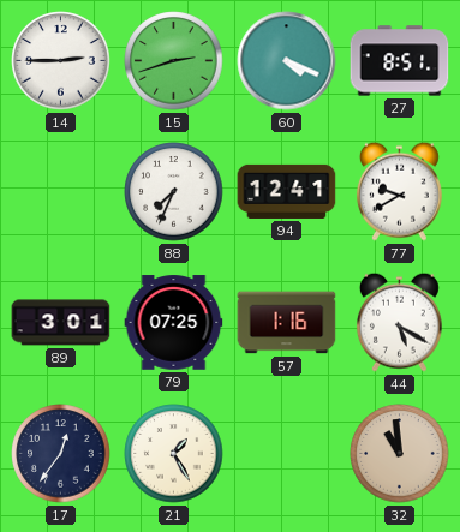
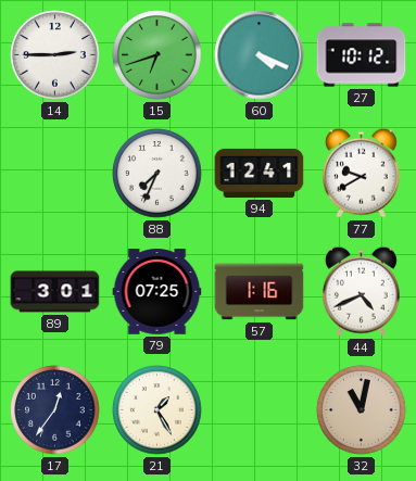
15: 2:42 -> 6:42 (157, 55)
27: 8:51 -> 10:12 (362, 55)
44: 5:20 -> 4:41 (361, 291)
32: 10:59 -> 11:02 (362, 410)
